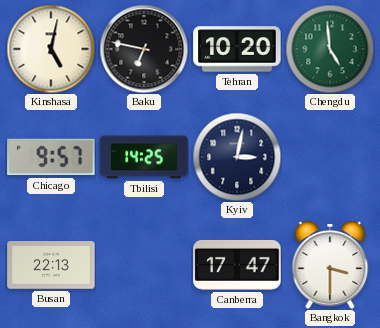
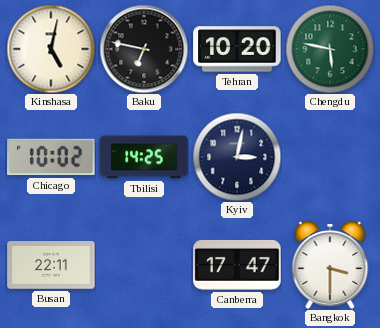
Chengdu: 4:59 -> 5:47 (330, 49)
Chicago: 9:57 -> 10:02 (51, 157)
Busan: 22:13 -> 22:11 (51, 265)
